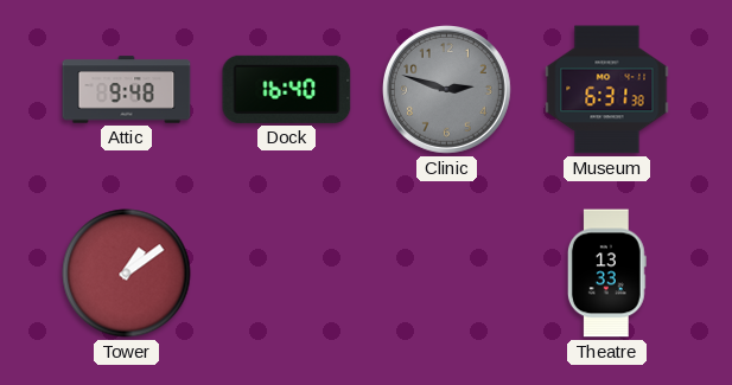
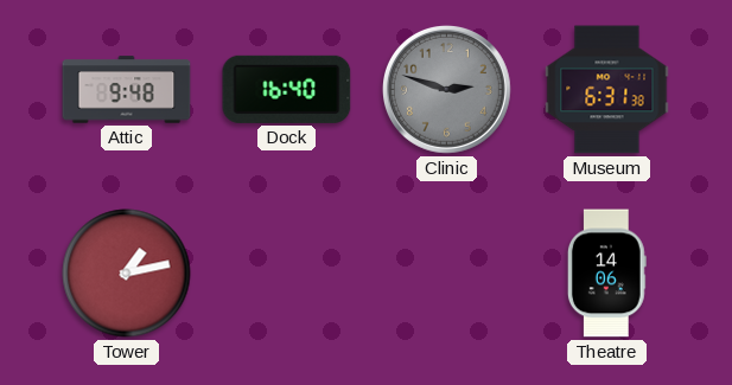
Tower: 1:09 -> 1:13 (127, 274)
Theatre: 13:33 -> 14:06 (606, 274)
